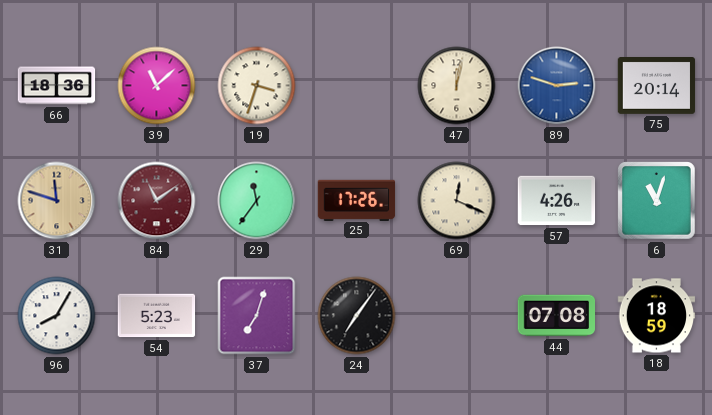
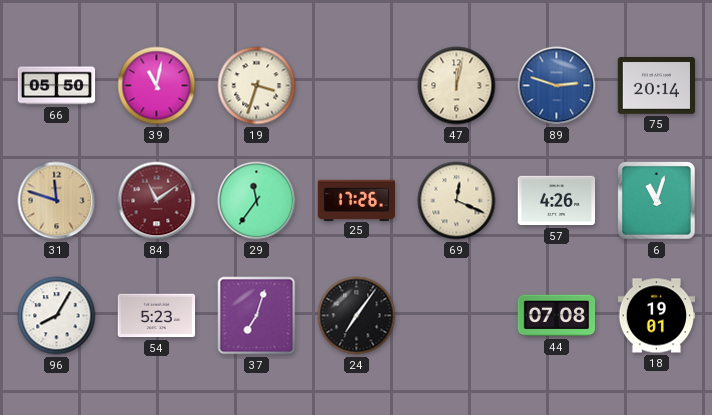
66: 18:36 -> 05:50 (57, 86)
39: 11:08 -> 11:02 (157, 86)
18: 18:59 -> 19:01 (657, 316)
